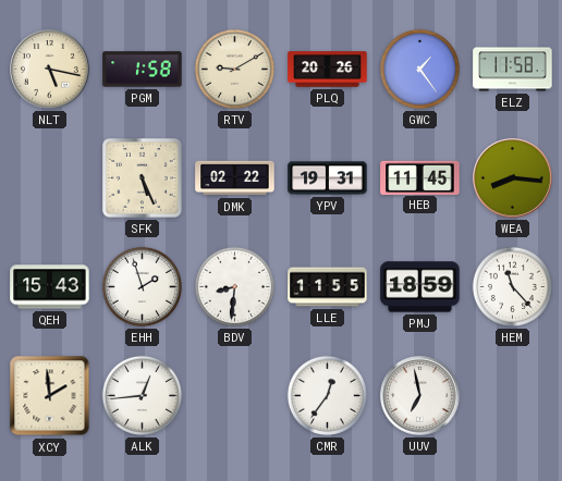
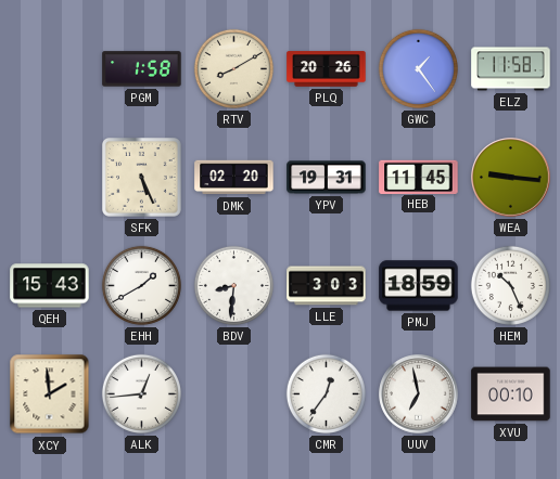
NLT: 5:17 -> none (50, 70)
RTV: 9:10 -> 8:10 (233, 68)
DMK: 02:22 -> 02:20 (234, 178)
WEA: 8:16 -> 9:16 (511, 178)
EHH: 1:57 -> 1:40 (141, 285)
LLE: 11:55 -> 3:03 (327, 286)
HEM: 11:23 -> 10:26 (510, 285)
XVU: none -> 00:10 (511, 394)
